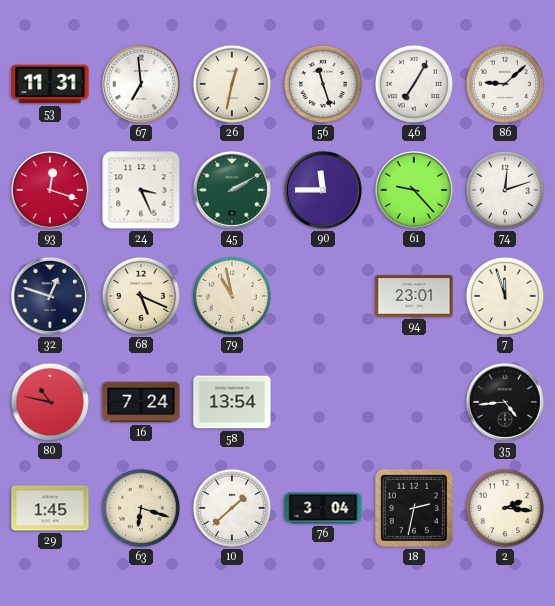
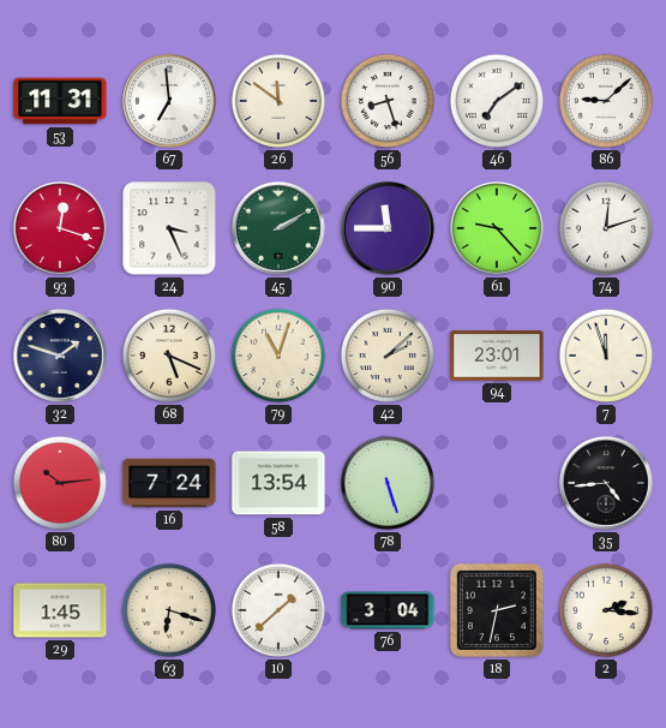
26: 12:32 -> 11:51 (278, 101)
56: 11:27 -> 8:27 (388, 101)
46: 7:05 -> 7:09 (497, 101)
32: 12:48 -> 1:48 (61, 357)
79: 10:58 -> 11:03 (278, 356)
42: none -> 2:08 (388, 356)
80: 10:47 -> 10:14 (60, 483)
78: none -> 5:27 (388, 483)
